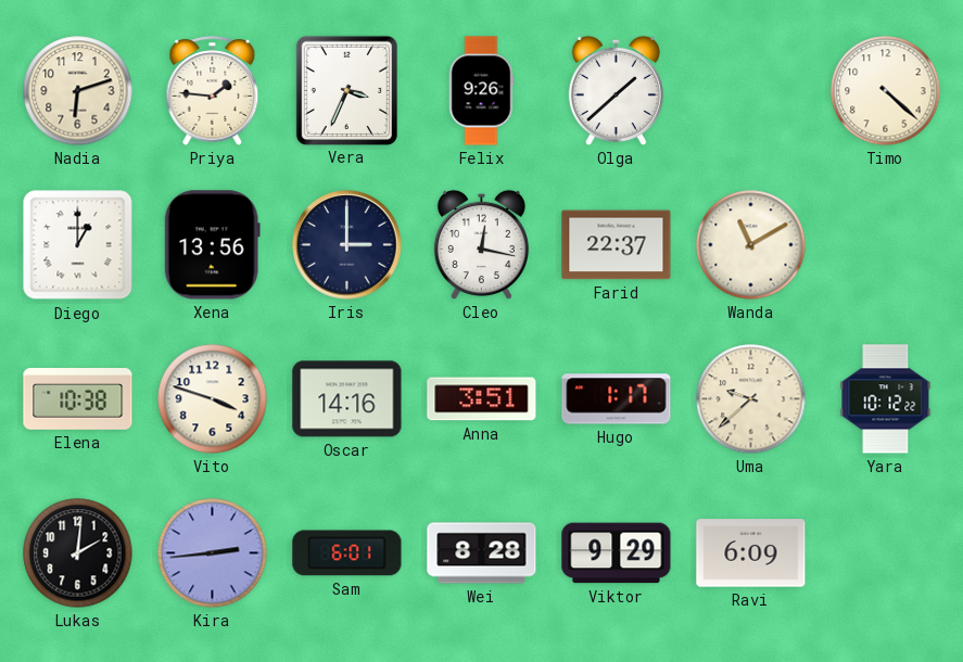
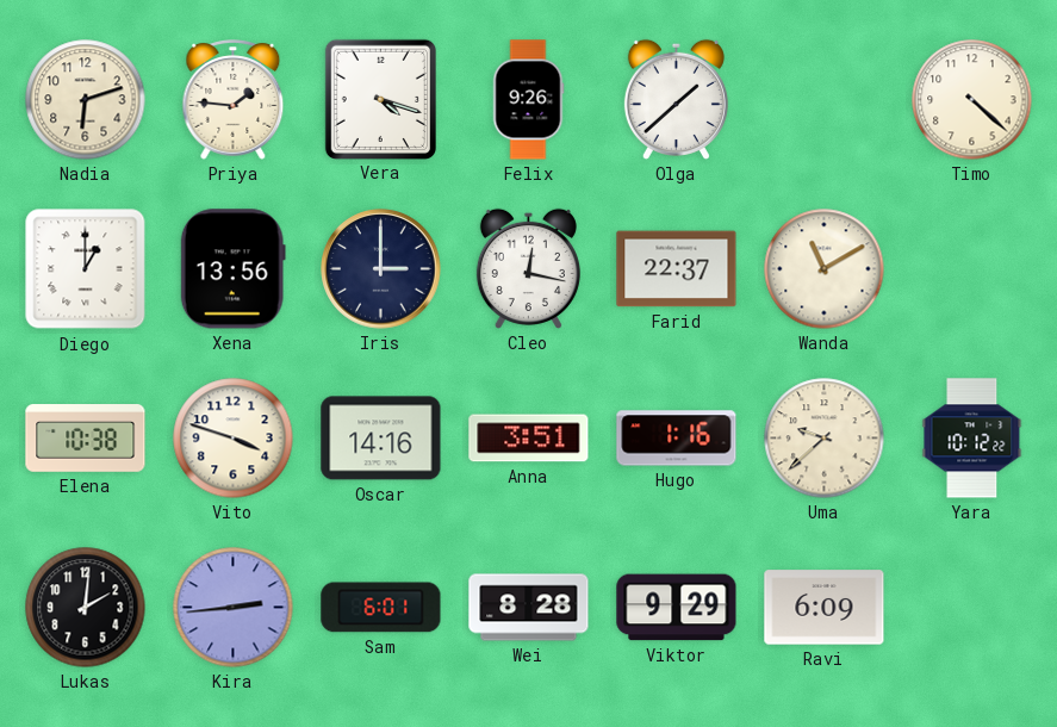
Vera: 3:34 -> 4:18 (380, 99)
Hugo: 1:17 -> 1:16 (677, 439)
